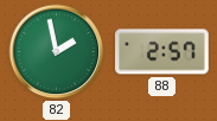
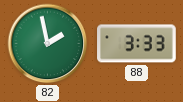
88: 2:57 -> 3:33 (137, 44)
